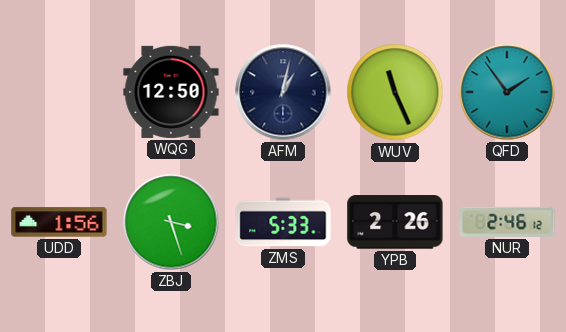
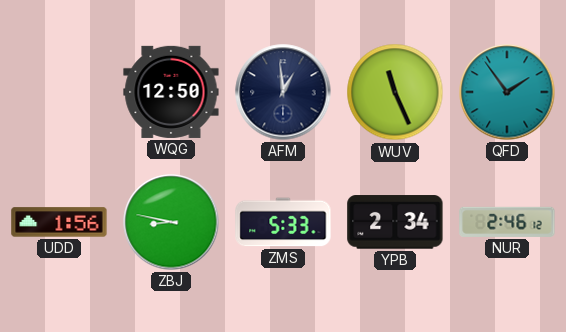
AFM: 1:02 -> 12:59 (283, 92)
ZBJ: 3:27 -> 8:47 (171, 222)
YPB: 2:26 -> 2:34 (395, 222)
